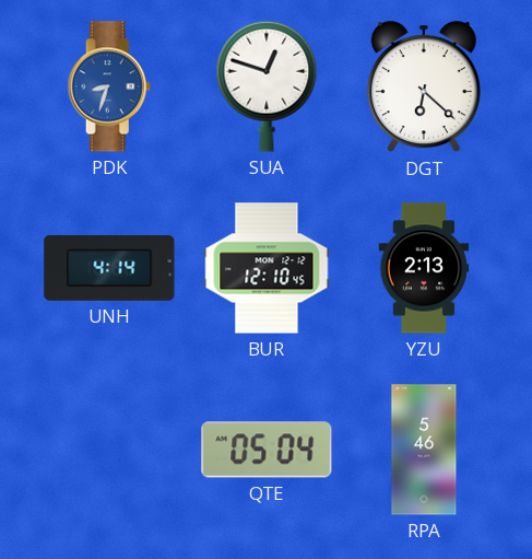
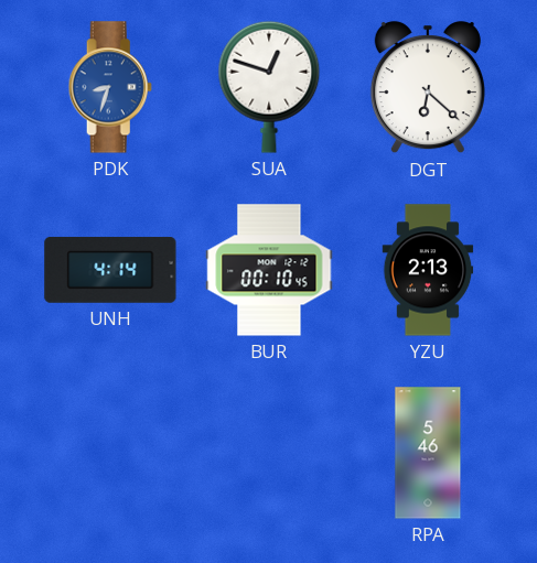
BUR: 12:10 -> 00:10 (269, 270)
QTE: 05:04 -> none (267, 450)
